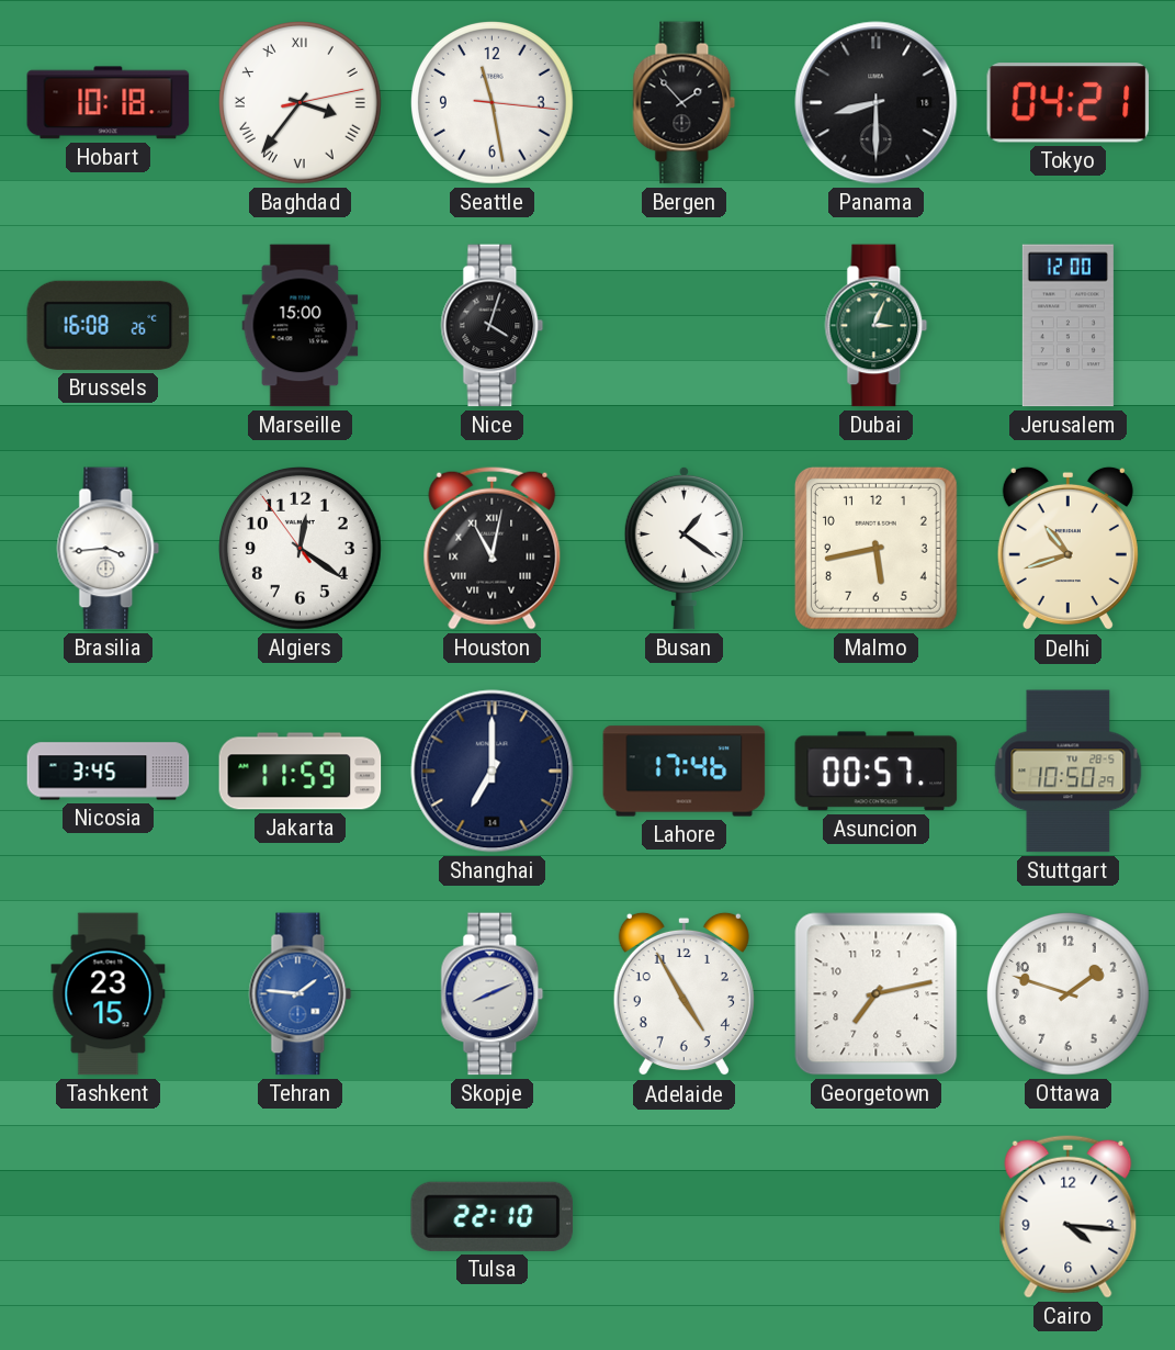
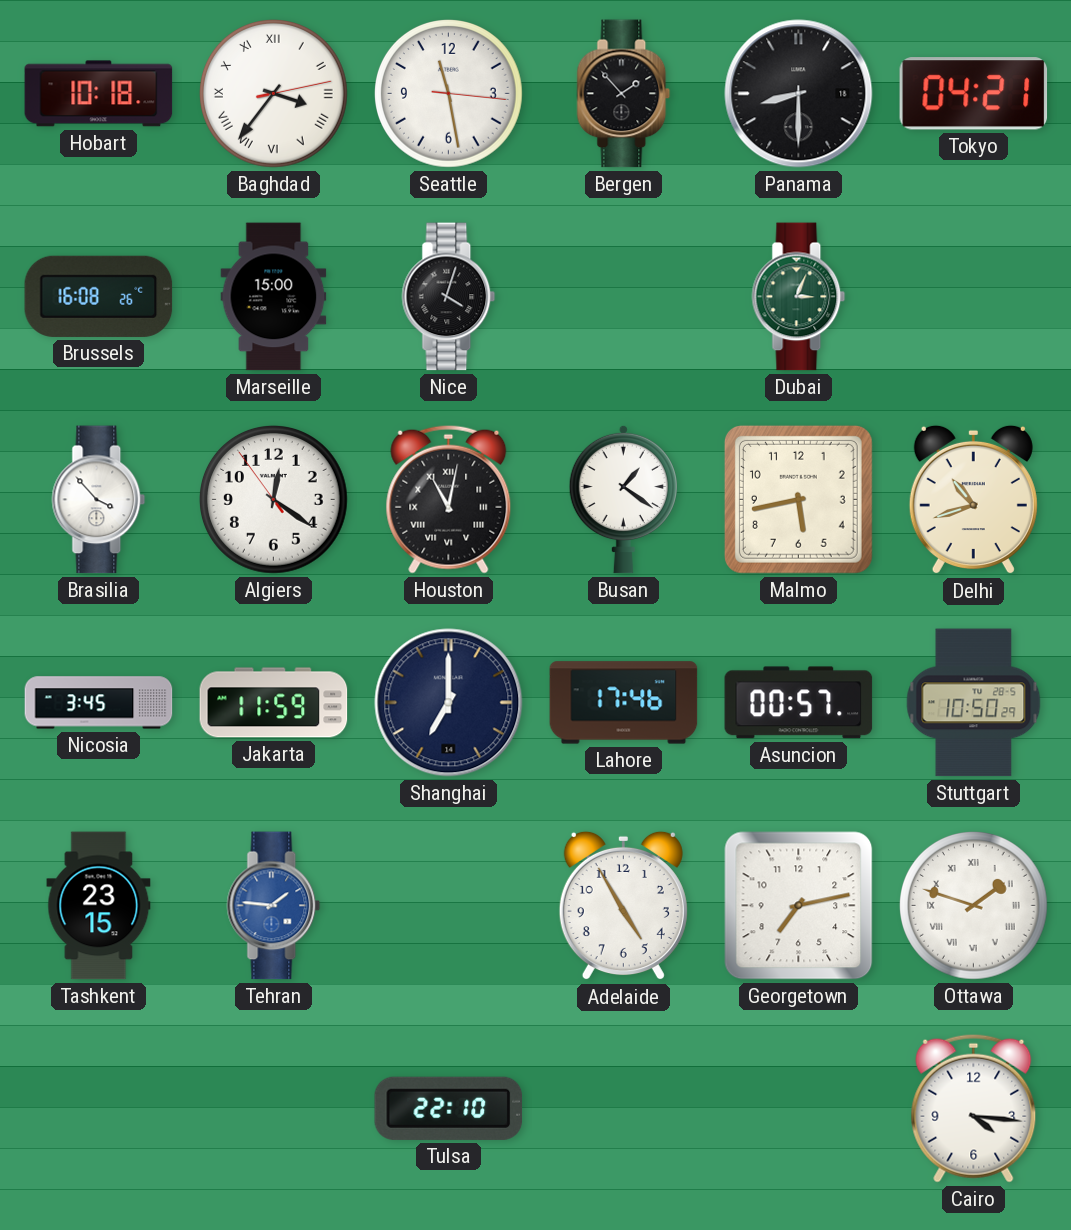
Jerusalem: 12:00 -> none (1067, 326)
Brasilia: 3:44 -> 3:53 (99, 500)
Skopje: 8:11 -> none (493, 994)
Ottawa numerals: Arabic -> Roman (974, 906)
